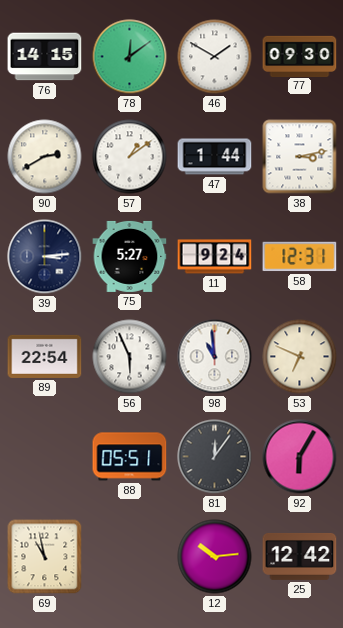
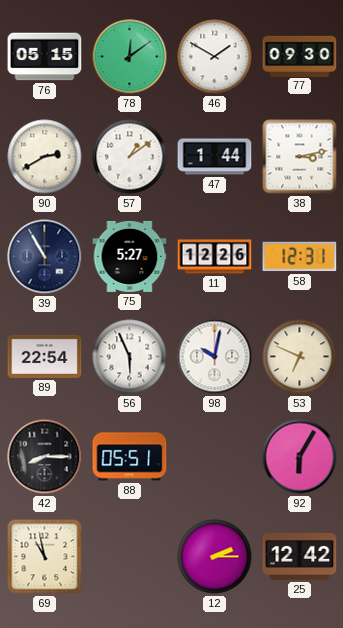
76: 14:15 -> 05:15 (45, 57)
39: 3:14 -> 10:55 (45, 257)
11: 9:24 -> 12:26 (215, 257)
98: 10:59 -> 10:02 (215, 357)
42: none -> 8:15 (45, 457)
81: 12:06 -> none (215, 457)
12: 10:14 -> 2:15 (215, 557)
